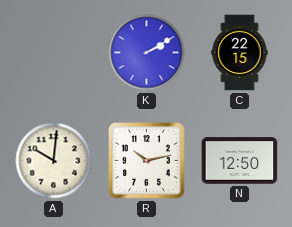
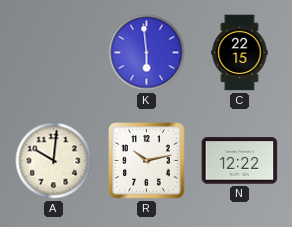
K: 2:10 -> 5:59 (147, 53)
N: 12:50 -> 12:22 (240, 161)
